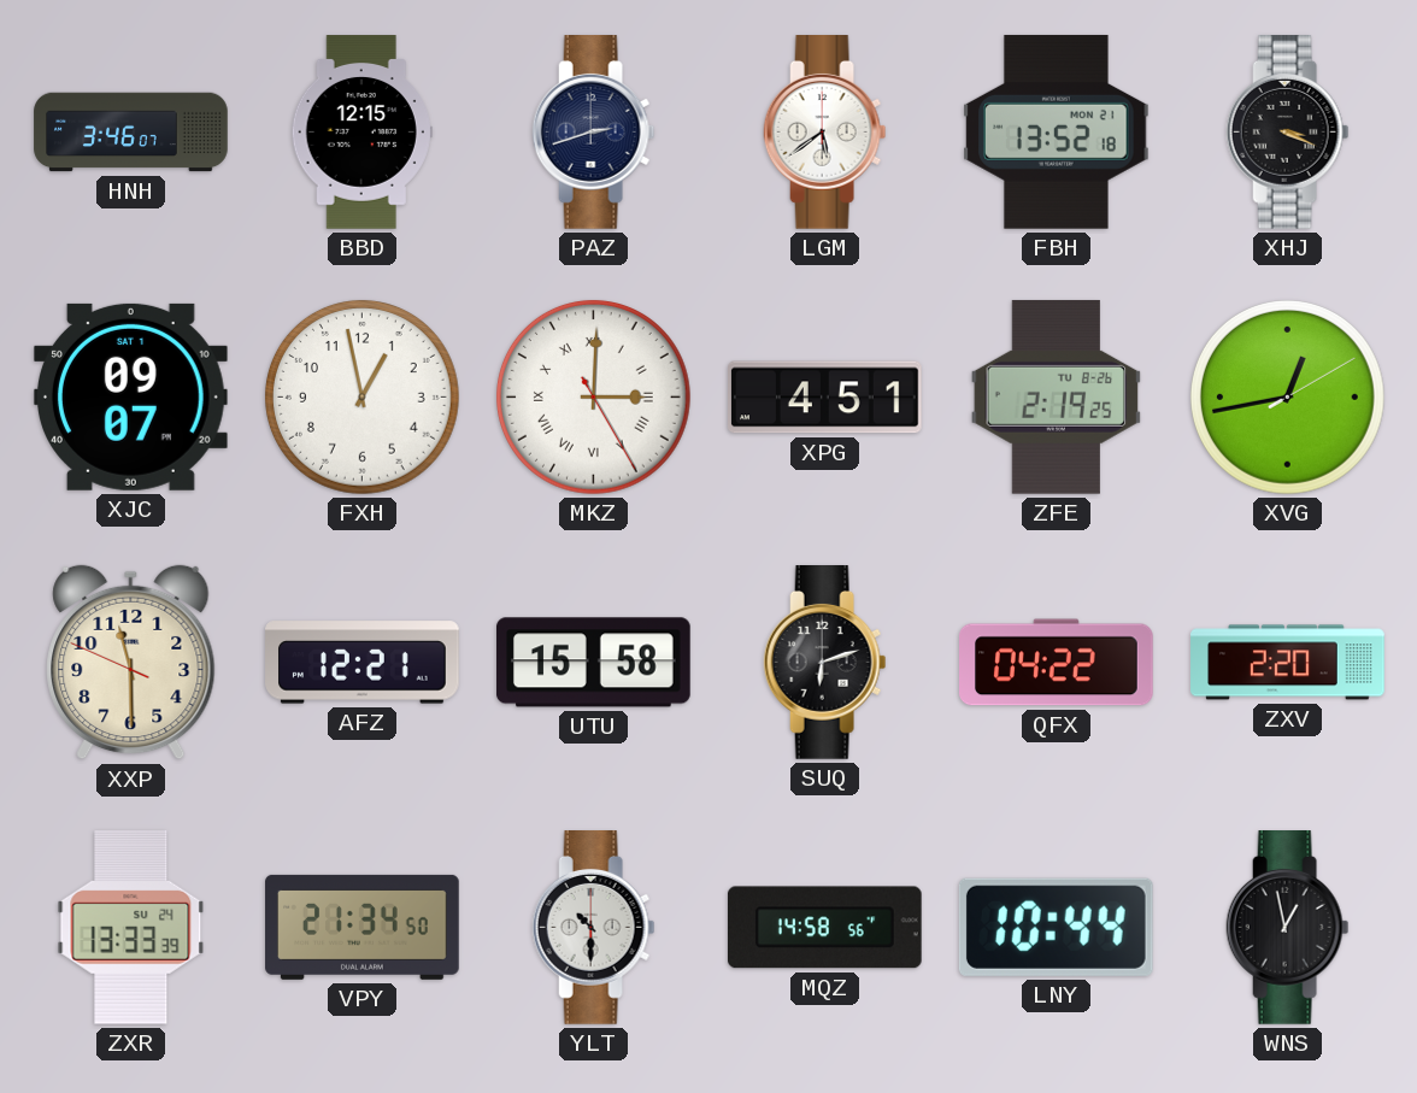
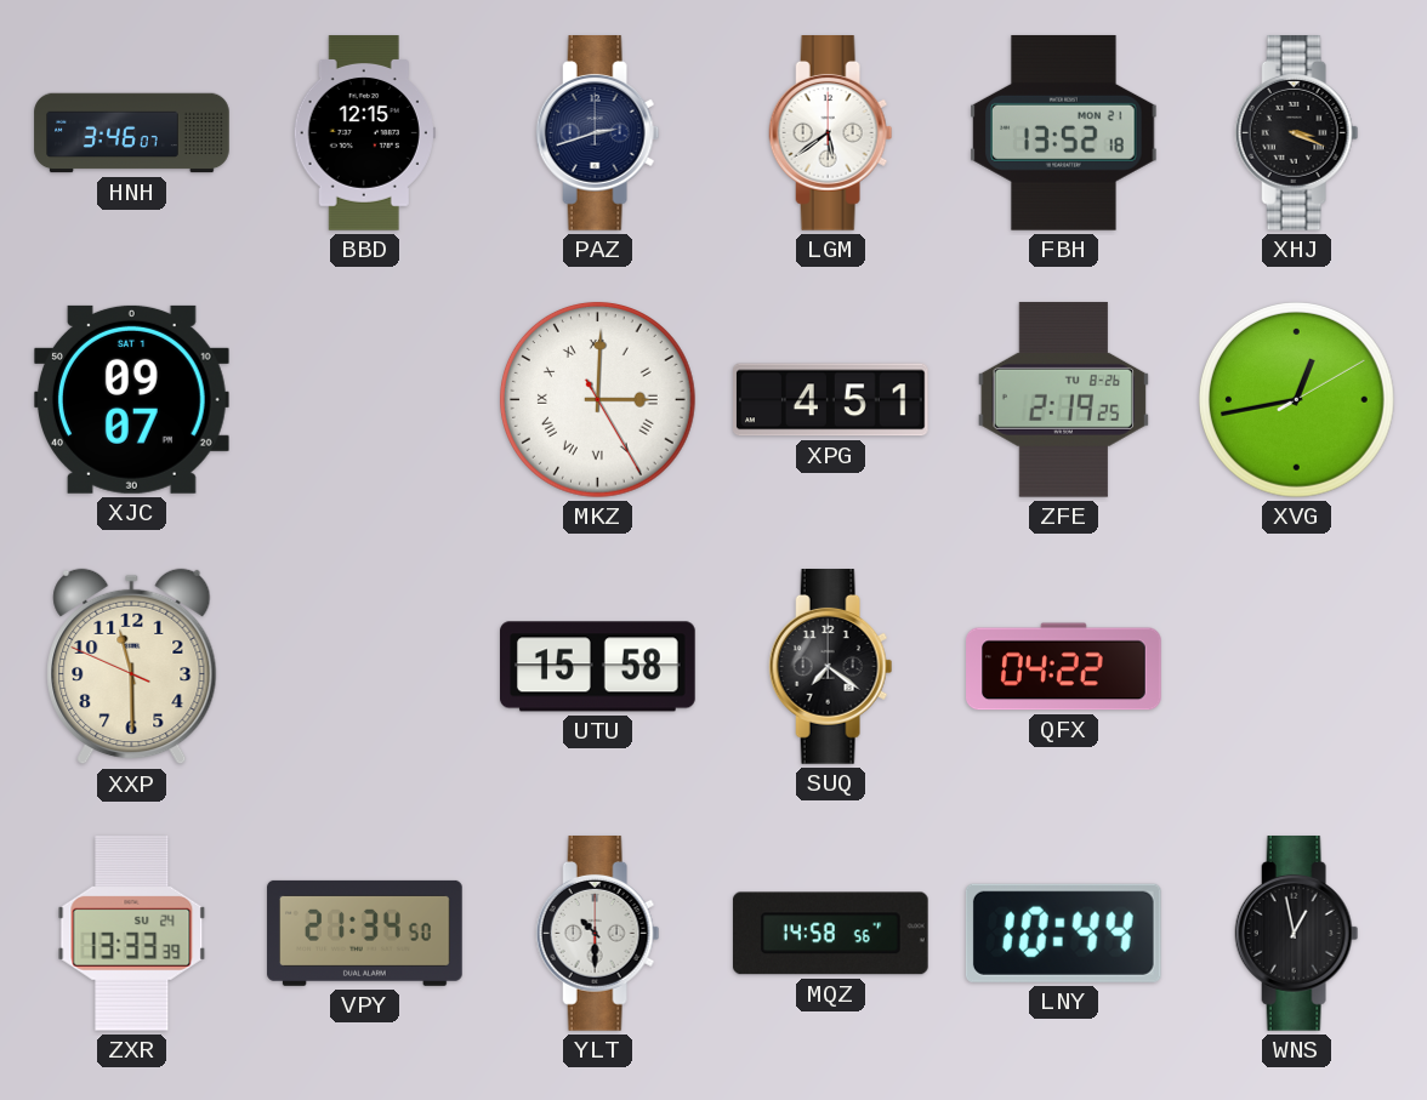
FXH: 12:58 -> none (361, 396)
AFZ: 12:21 -> none (363, 663)
SUQ: 6:12 -> 7:21 (831, 667)
ZXV: 2:20 -> none (1288, 663)
